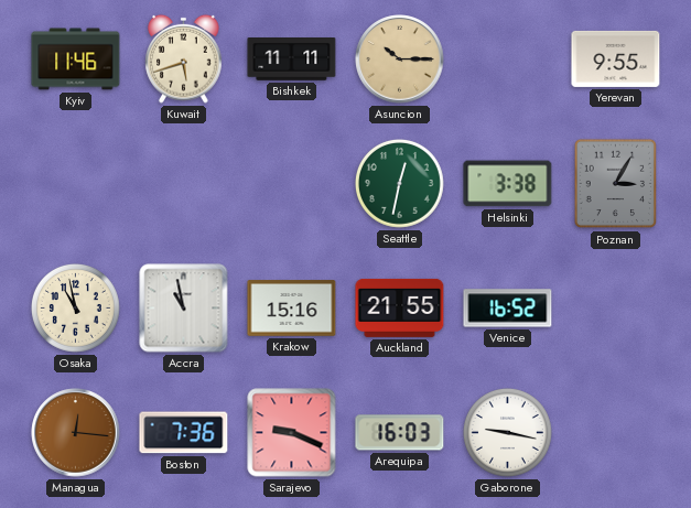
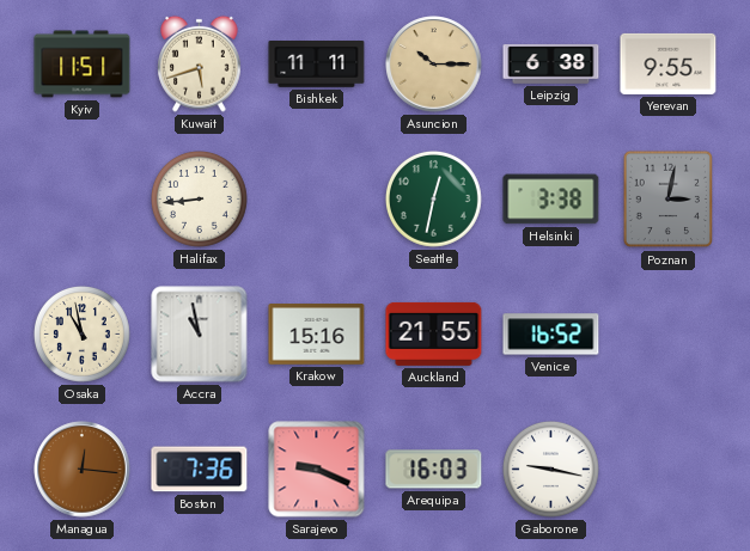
Kyiv: 11:46 -> 11:51 (83, 65)
Leipzig: none -> 6:38 (551, 65)
Halifax: none -> 8:44 (200, 200)
Poznan: 3:05 -> 3:02 (667, 200)
